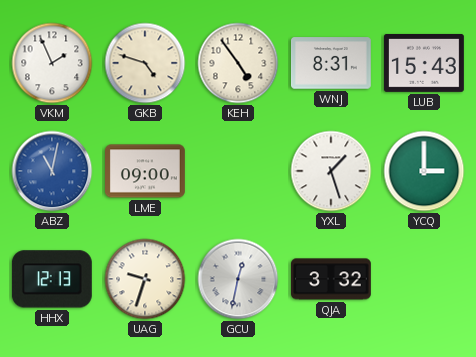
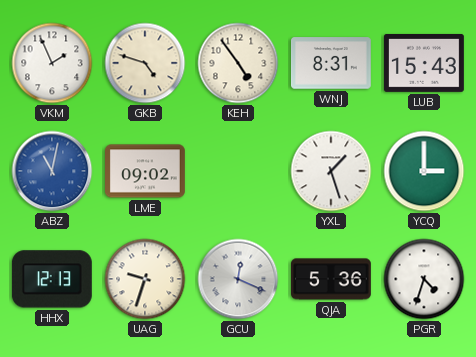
LME: 09:00 -> 09:02 (146, 171)
GCU: 12:32 -> 12:19 (238, 279)
QJA: 3:32 -> 5:36 (332, 279)
PGR: none -> 4:33 (424, 279)
